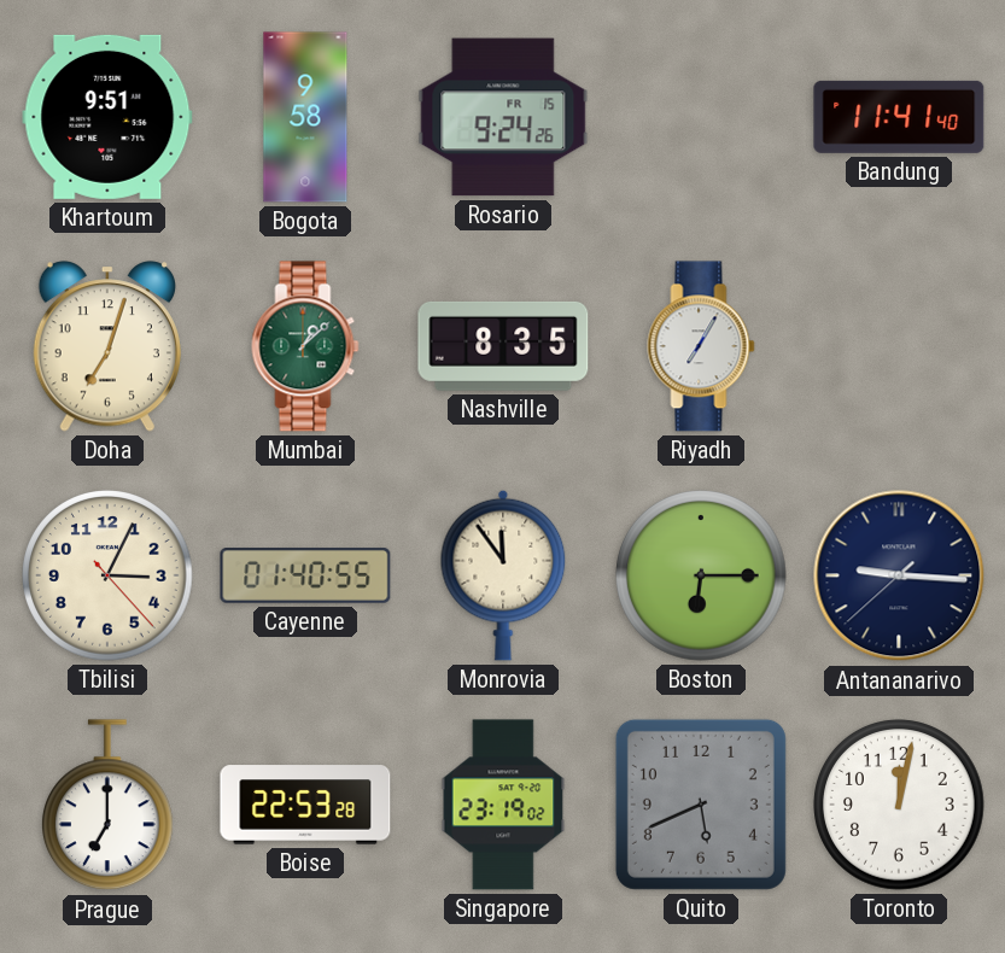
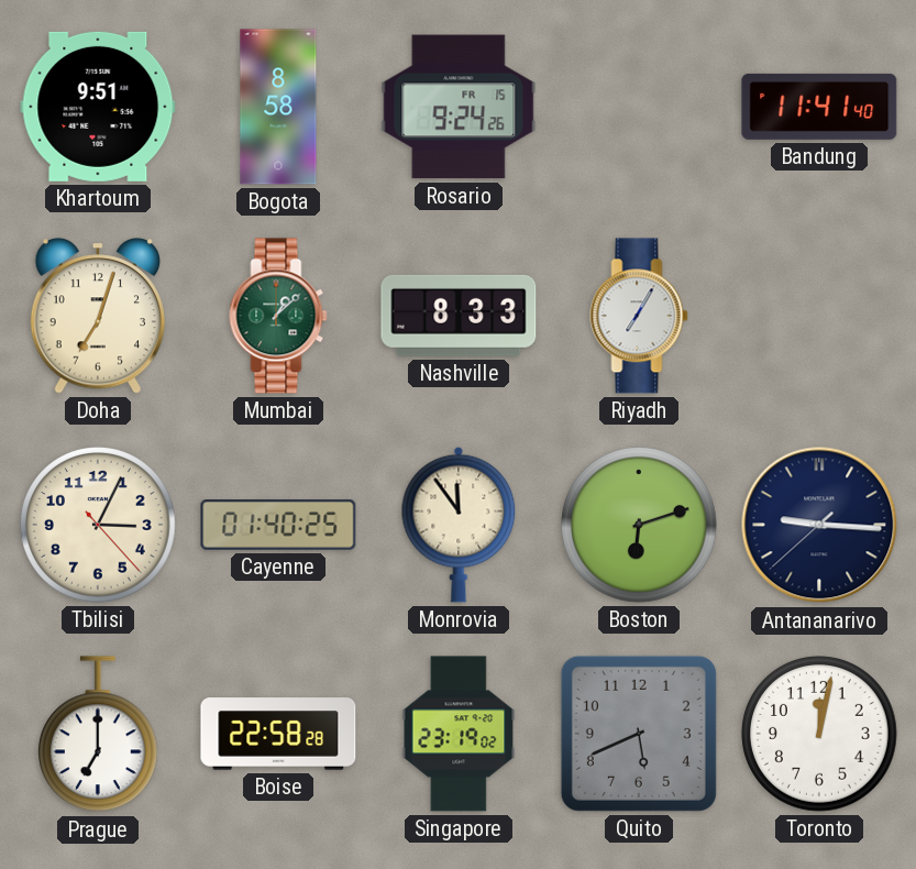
Bogota: 9:58 -> 8:58 (278, 107)
Nashville: 8:35 -> 8:33 (459, 316)
Cayenne: 01:40:55 -> 01:40:25 (278, 526)
Boston: 6:15 -> 6:12 (639, 525)
Boise: 22:53 -> 22:58 (278, 734)
